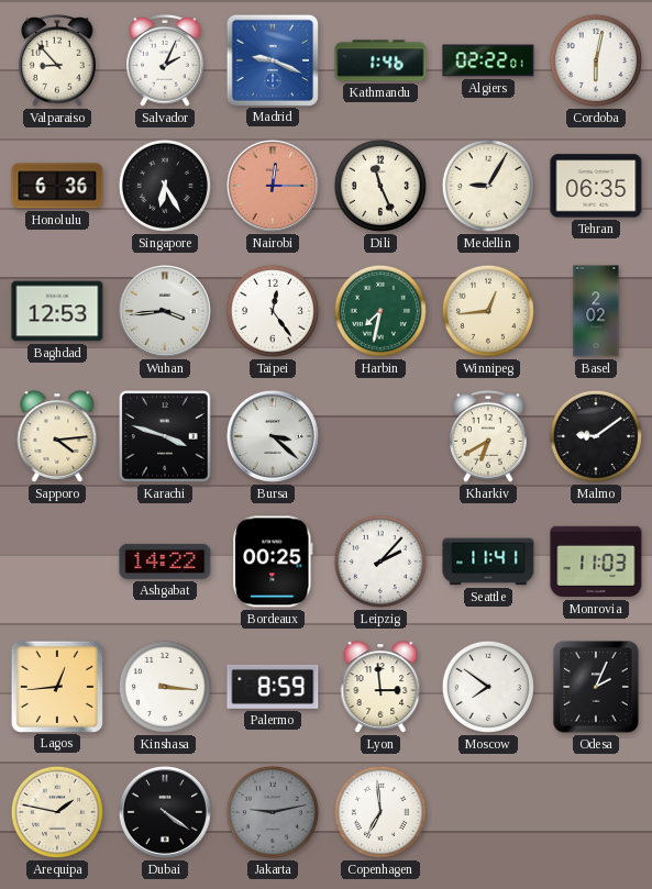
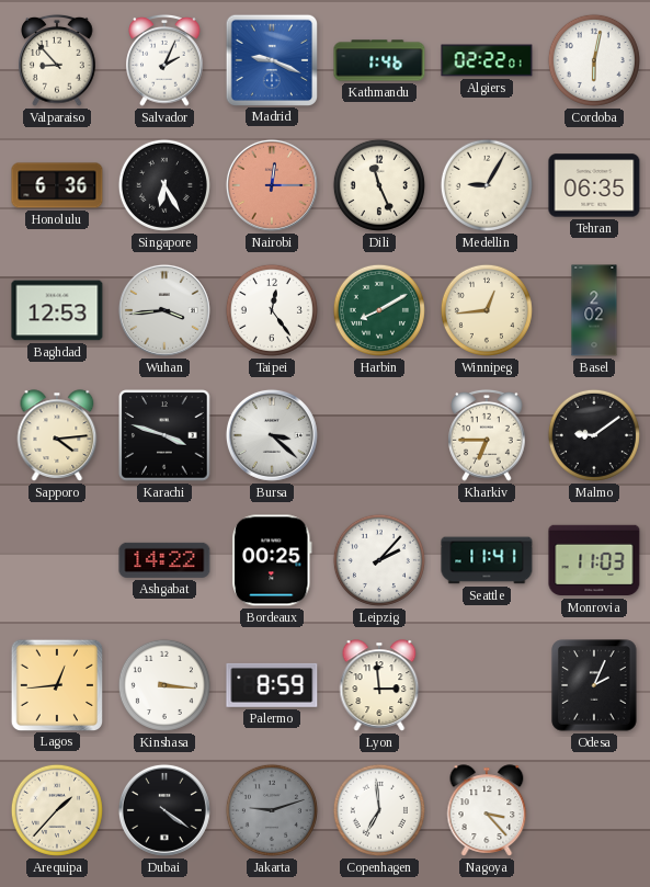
Harbin: 7:32 -> 8:10 (379, 310)
Kharkiv: 6:40 -> 6:45 (487, 435)
Moscow: 7:51 -> none (488, 687)
Arequipa: 1:47 -> 1:37 (57, 810)
Jakarta: 9:13 -> 9:12 (272, 810)
Nagoya: none -> 3:23 (487, 810)
